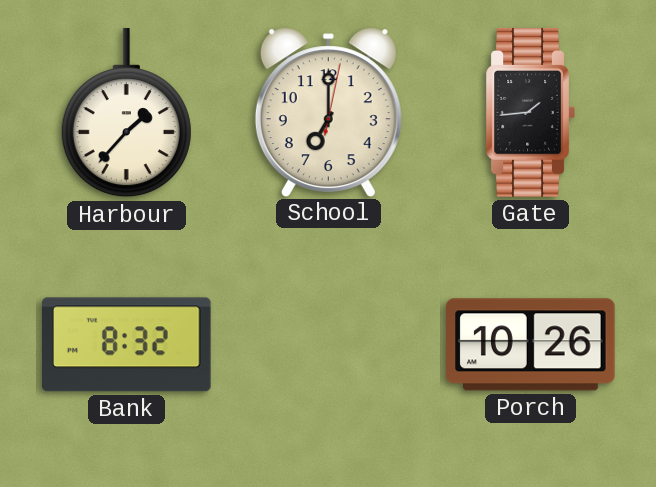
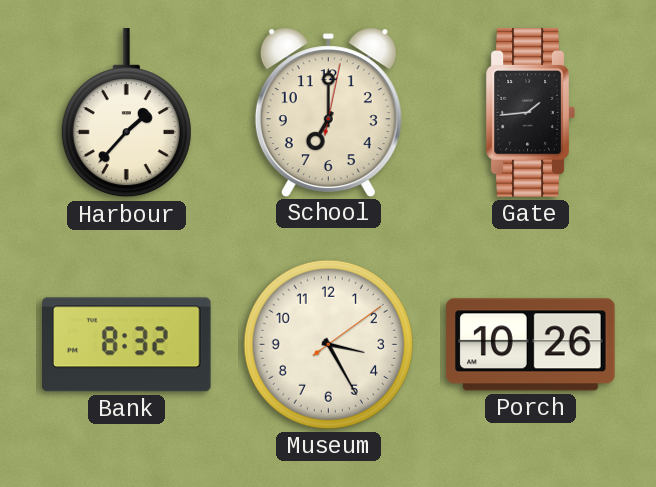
Museum: none -> 3:25 (328, 344)
